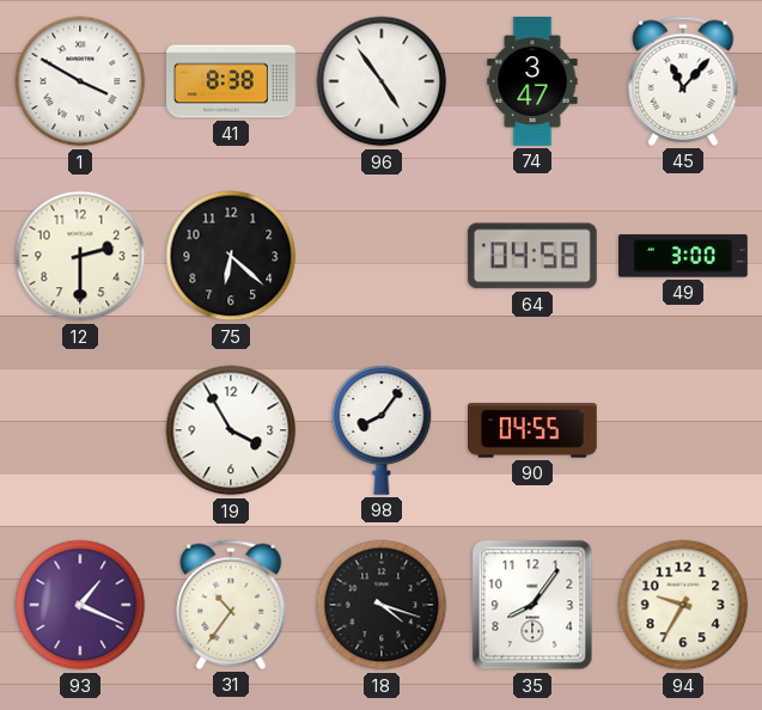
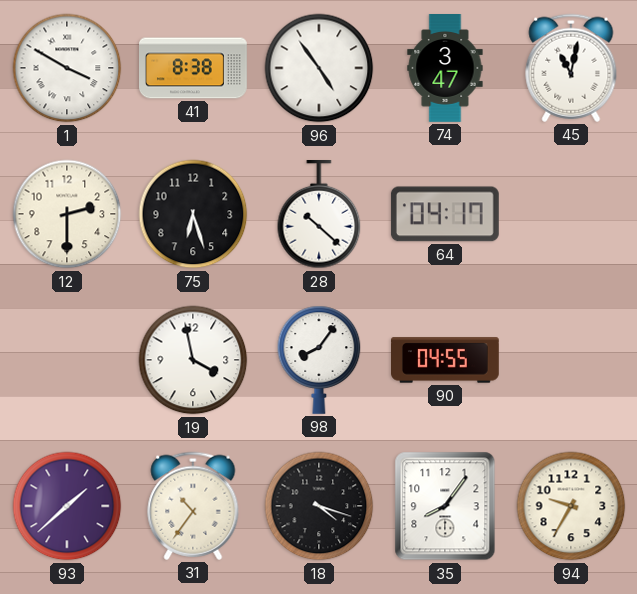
45: 11:07 -> 11:02 (571, 68)
75: 6:22 -> 6:27 (193, 214)
28: none -> 10:22 (319, 215)
64: 04:58 -> 04:17 (445, 214)
49: 3:00 -> none (683, 256)
19: 3:55 -> 3:58 (193, 360)
93: 1:19 -> 1:38 (67, 506)
